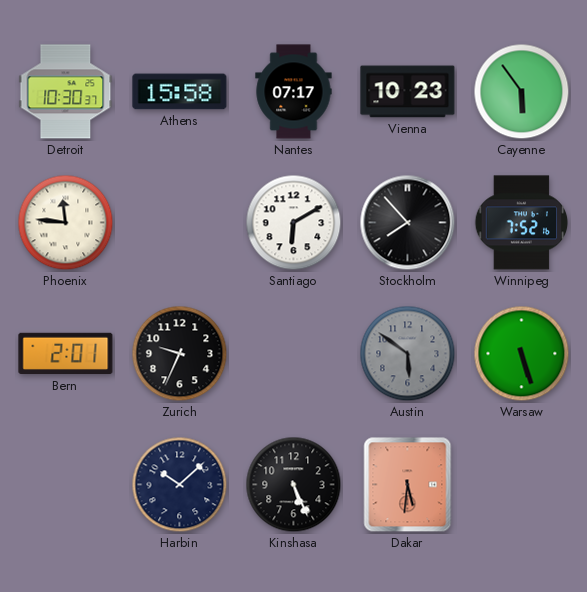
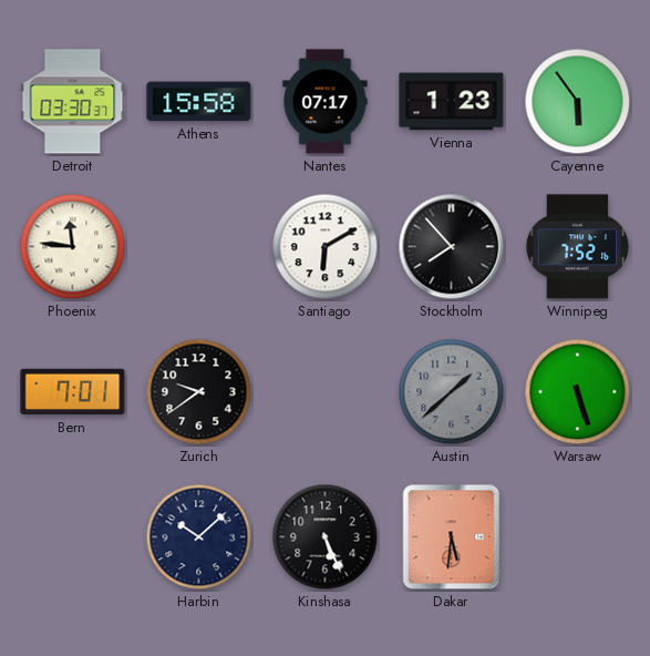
Detroit: 10:30 -> 03:30 (73, 102)
Vienna: 10:23 -> 1:23 (452, 102)
Bern: 2:01 -> 7:01 (73, 392)
Zurich: 9:34 -> 9:39 (199, 392)
Austin: 5:51 -> 1:38 (452, 392)
